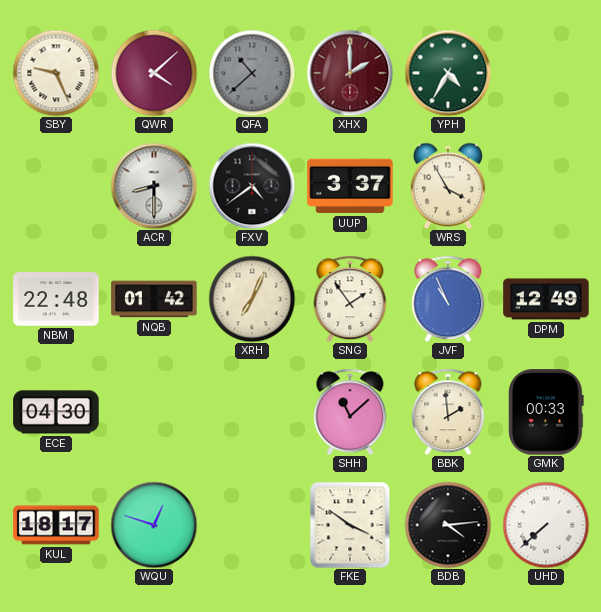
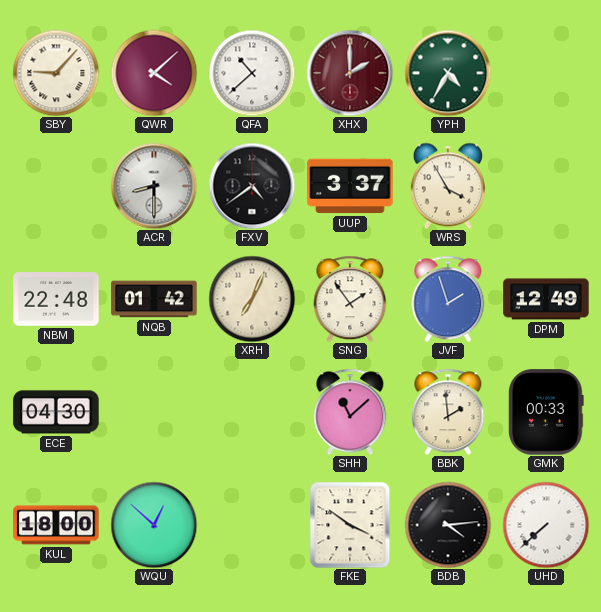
SBY: 9:26 -> 9:07 (56, 73)
QFA dial: grey -> white (252, 73)
JVF: 10:56 -> 1:57 (448, 299)
KUL: 18:17 -> 18:00 (56, 525)
WQU: 12:48 -> 12:52 (154, 525)
